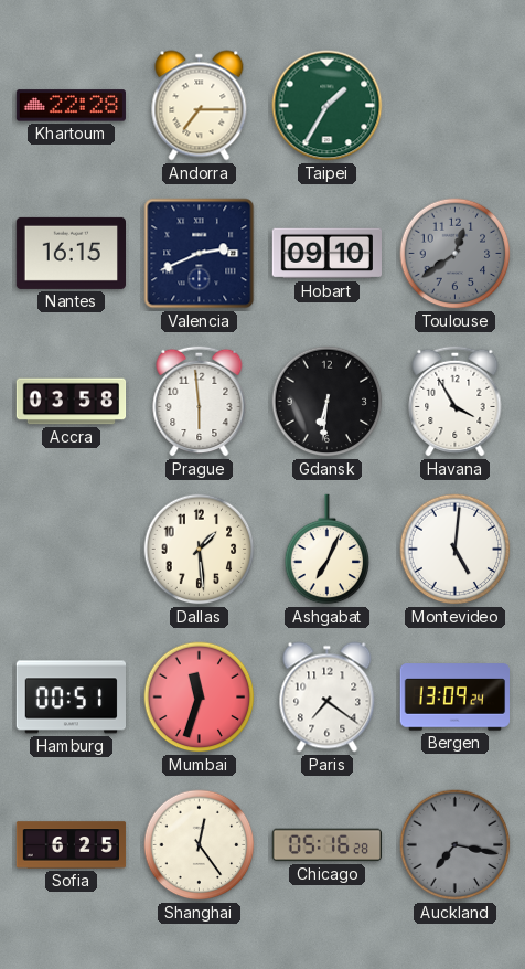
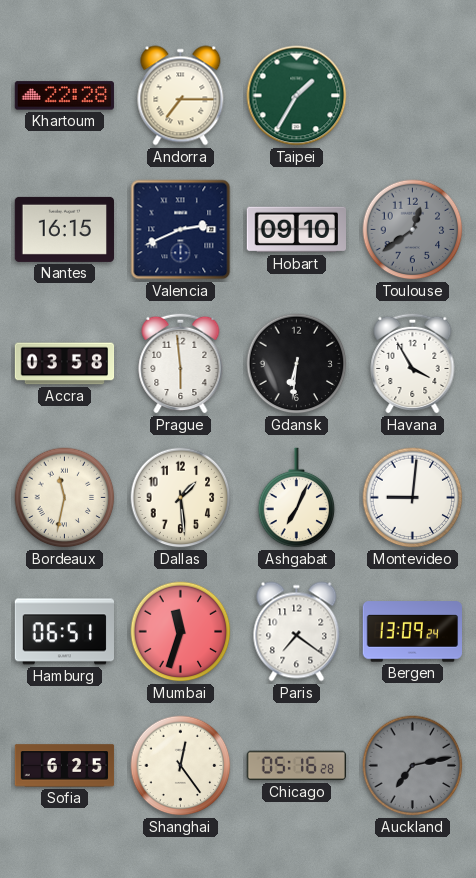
Bordeaux: none -> 11:32 (65, 498)
Montevideo: 5:01 -> 9:01 (413, 498)
Hamburg: 00:51 -> 06:51 (64, 632)
Auckland: 7:17 -> 7:13 (413, 766)
